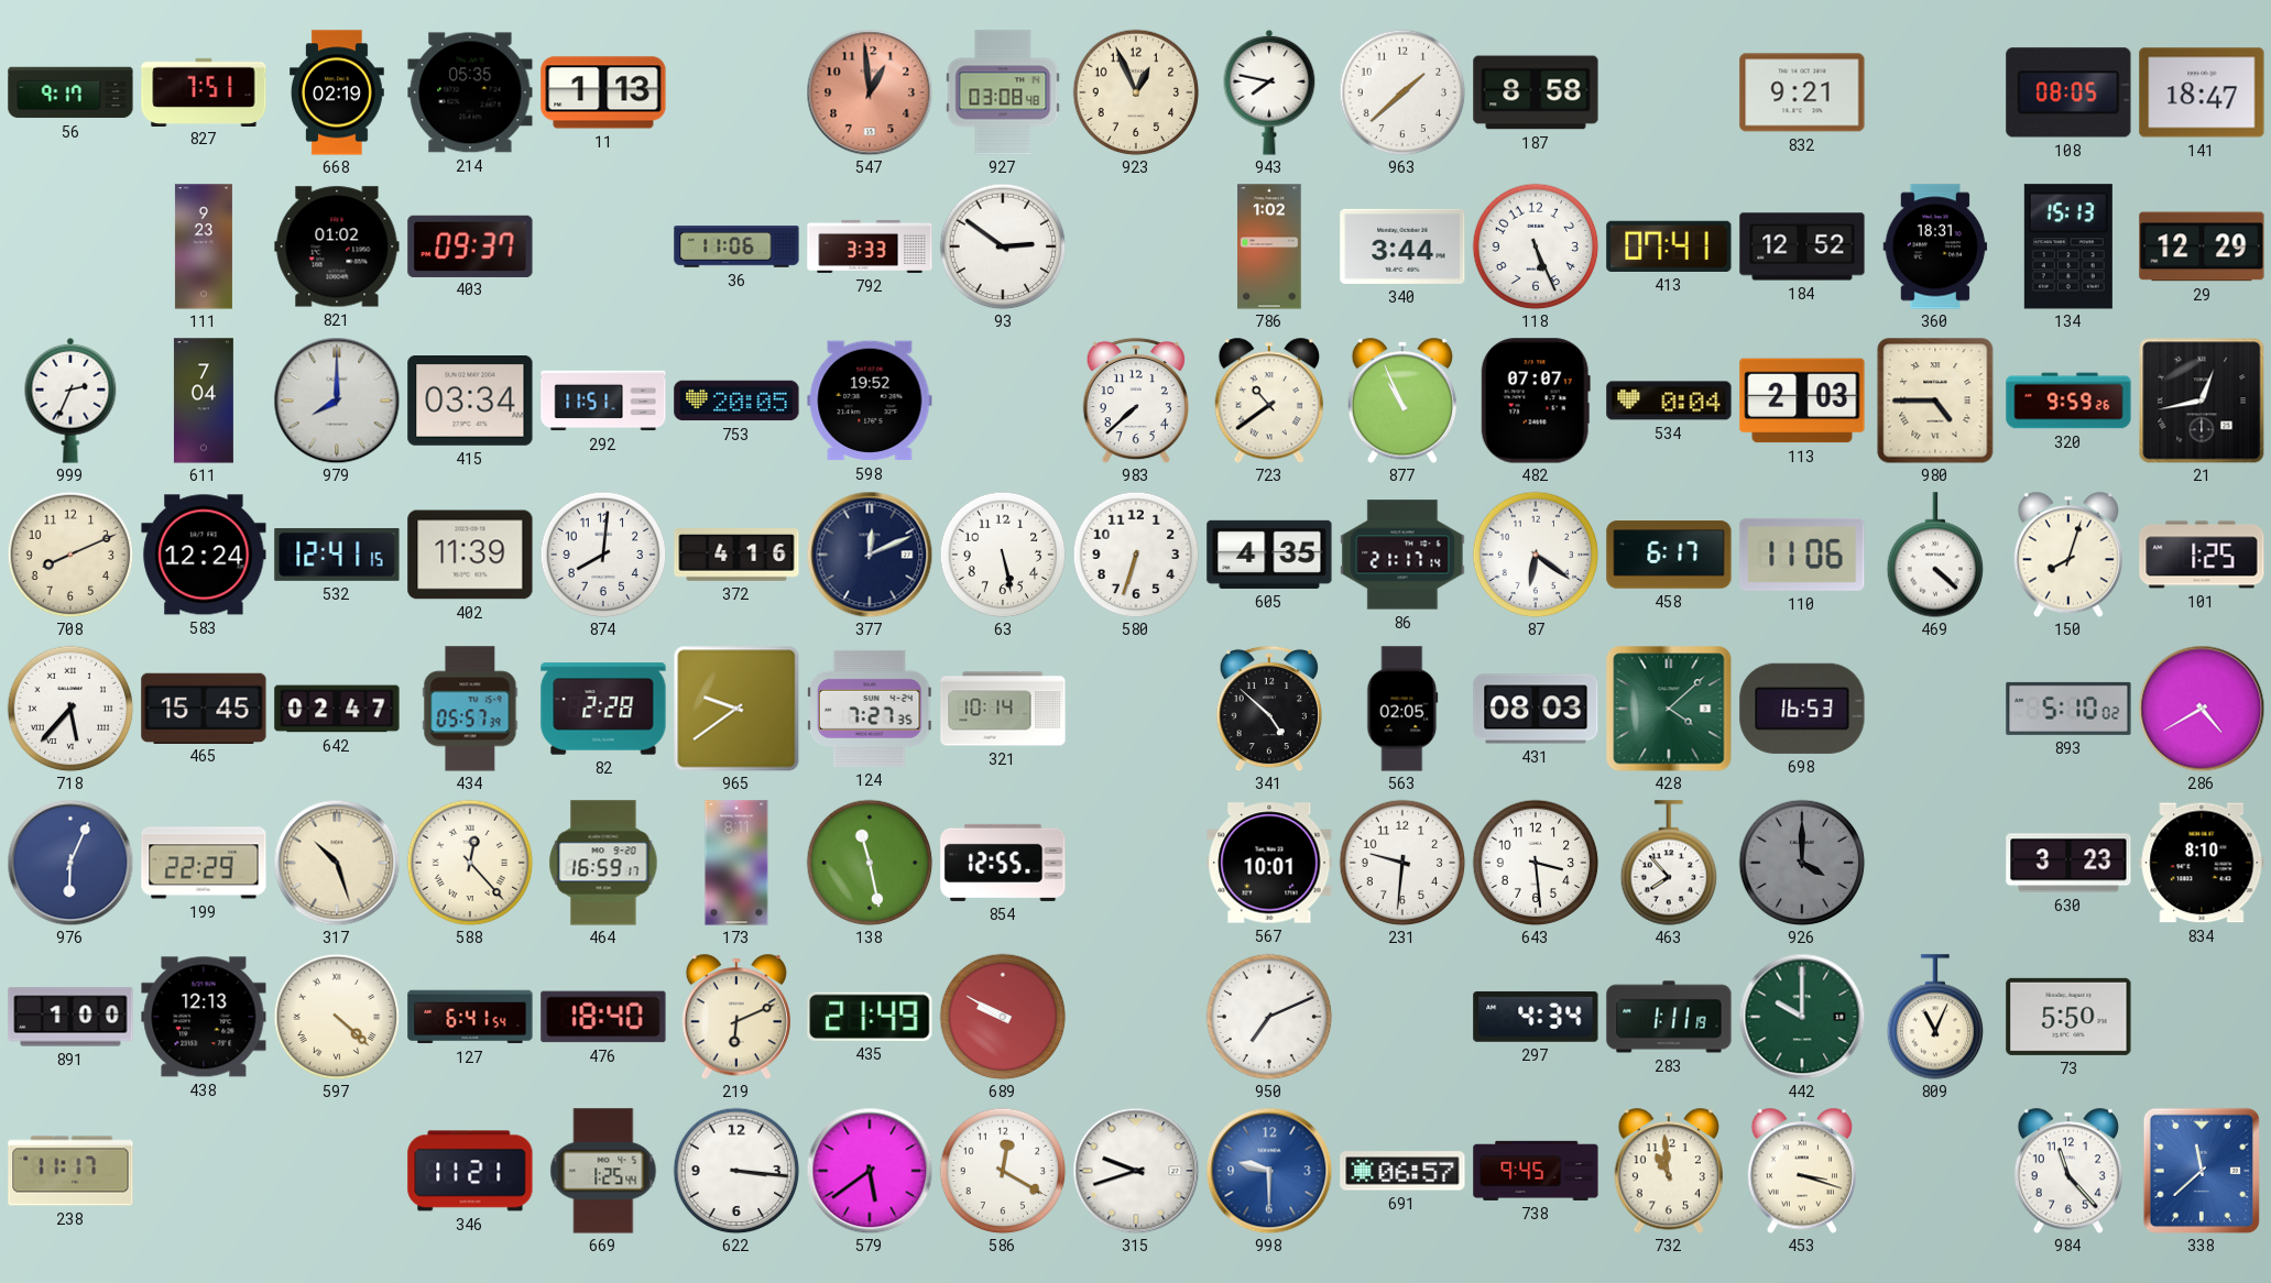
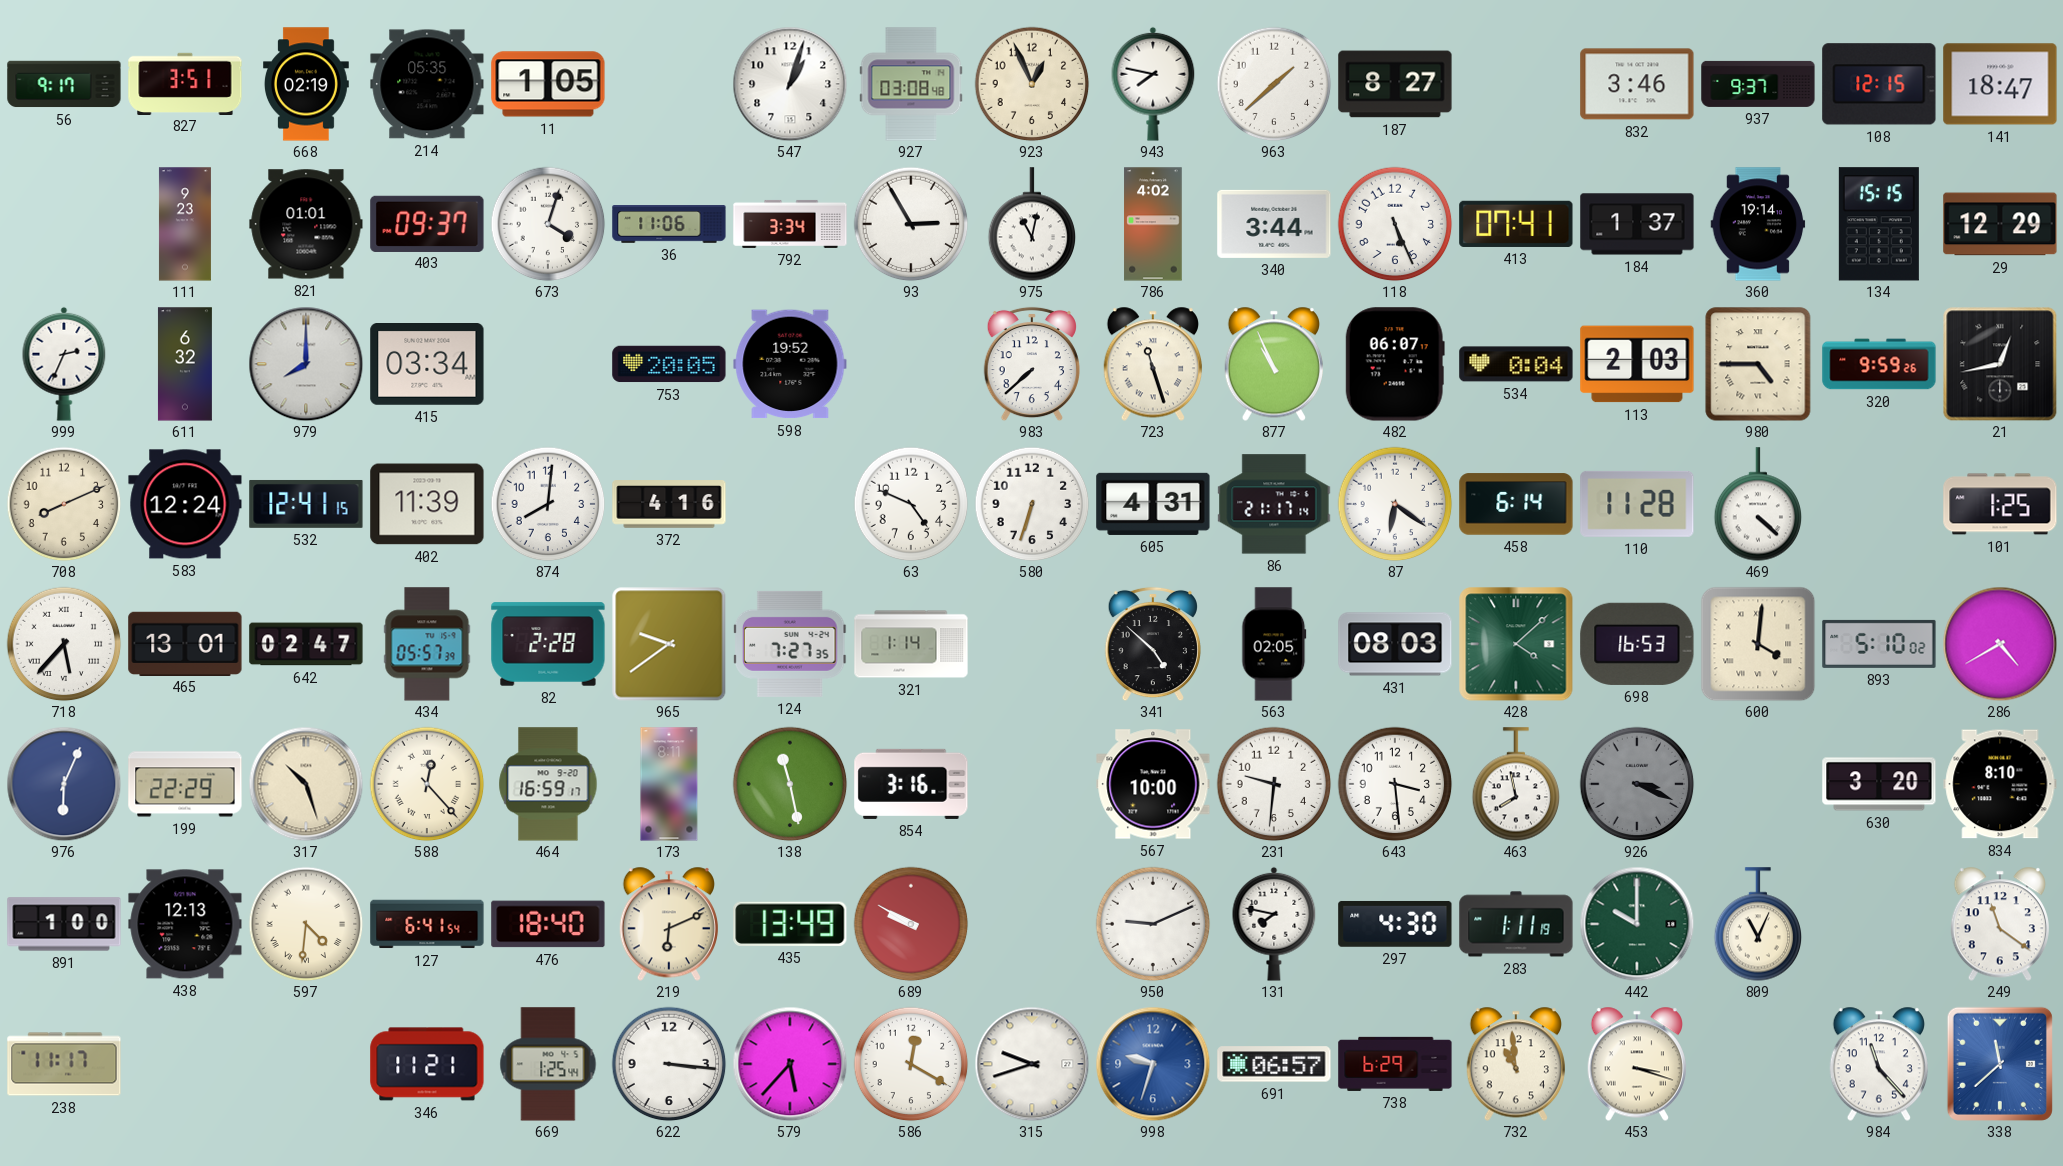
827: 7:51 -> 3:51 (185, 83)
11: 1:13 -> 1:05 (548, 84)
547: 12:59 -> 1:03 (790, 84)
547 dial: salmon -> white (790, 84)
187: 8:58 -> 8:27 (1395, 84)
832: 9:21 -> 3:46 (1637, 84)
937: none -> 9:37 (1758, 84)
108: 08:05 -> 12:15 (1879, 84)
821: 01:02 -> 01:01 (306, 224)
673: none -> 4:03 (548, 224)
792: 3:33 -> 3:34 (790, 224)
93: 2:51 -> 2:55 (911, 224)
975: none -> 11:02 (1032, 224)
786: 1:02 -> 4:02 (1153, 224)
184: 12:52 -> 1:37 (1637, 224)
360: 18:31 -> 19:14 (1758, 224)
134: 15:13 -> 15:15 (1879, 224)
611: 7:04 -> 6:32 (185, 364)
292: 11:51 -> none (603, 401)
723: 10:39 -> 11:27 (1153, 364)
482: 07:07 -> 06:07 (1395, 364)
377: 12:11 -> none (870, 555)
63: 5:28 -> 4:49 (911, 504)
605: 4:35 -> 4:31 (1153, 504)
458: 6:17 -> 6:14 (1516, 504)
110: 11:06 -> 11:28 (1637, 504)
150: 8:03 -> none (2068, 555)
465: 15:45 -> 13:01 (185, 643)
321: 10:14 -> 1:14 (911, 644)
600: none -> 4:01 (1758, 644)
854: 12:55 -> 3:16 (911, 784)
567: 10:01 -> 10:00 (1153, 784)
463: 7:53 -> 7:58 (1516, 784)
926: 4:00 -> 3:19 (1637, 784)
630: 3:23 -> 3:20 (1879, 784)
597: 4:22 -> 4:31 (306, 924)
435: 21:49 -> 13:49 (790, 924)
950: 7:11 -> 9:11 (1153, 924)
131: none -> 7:47 (1274, 924)
297: 4:34 -> 4:30 (1395, 924)
73: 5:50 -> none (2068, 1017)
249: none -> 11:21 (2000, 924)
579: 5:39 -> 5:37 (790, 1064)
998: 9:30 -> 9:33 (1153, 1064)
738: 9:45 -> 6:29 (1395, 1064)
